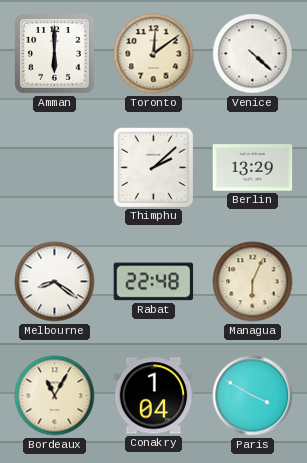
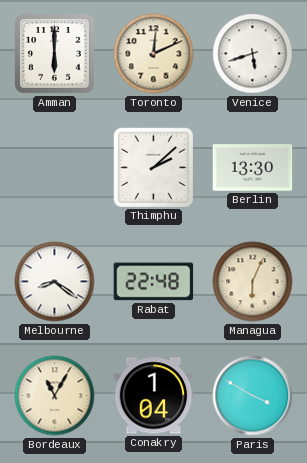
Toronto: 12:09 -> 12:11 (154, 54)
Venice: 4:22 -> 5:42 (253, 54)
Berlin: 13:29 -> 13:30 (253, 168)
